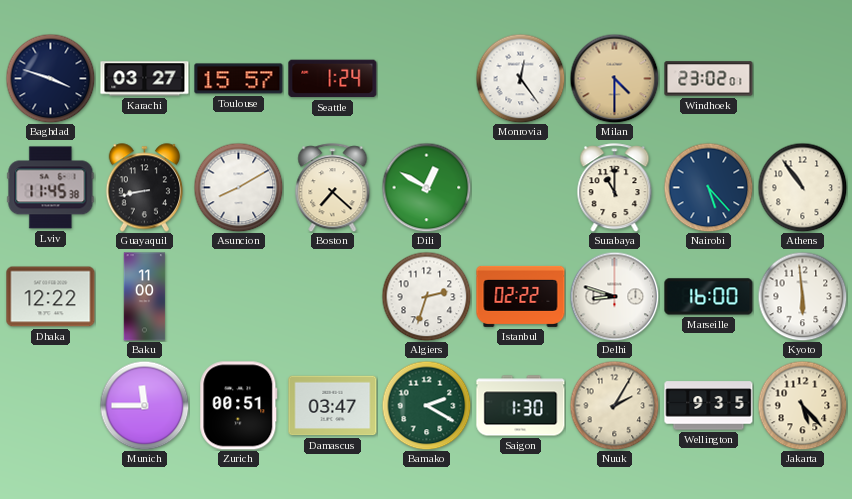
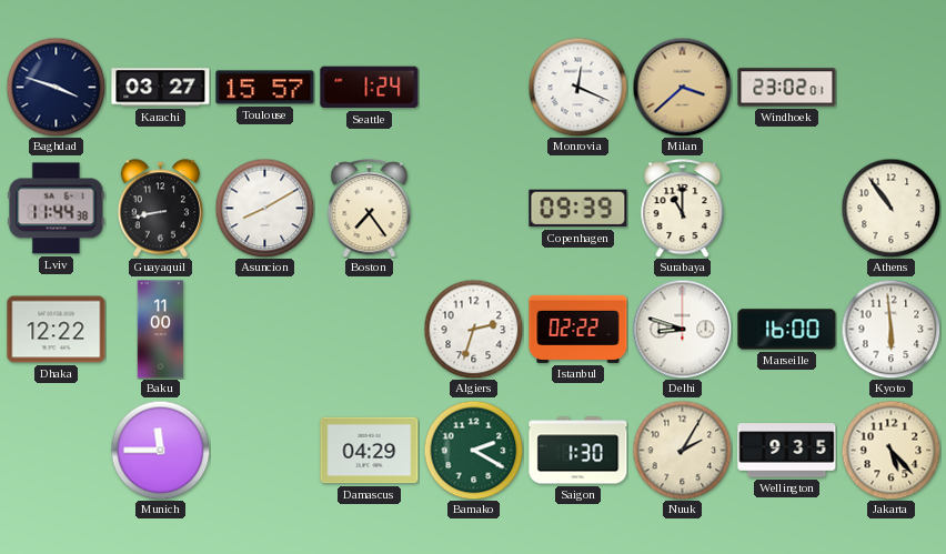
Monrovia: 12:24 -> 12:19 (577, 87)
Milan: 4:30 -> 3:38 (682, 87)
Lviv: 11:45 -> 11:44 (57, 209)
Boston: 7:22 -> 7:24 (370, 209)
Dili: 12:50 -> none (426, 187)
Copenhagen: none -> 09:39 (578, 209)
Nairobi: 5:23 -> none (708, 187)
Zurich: 00:51 -> none (239, 406)
Damascus: 03:47 -> 04:29 (370, 451)
